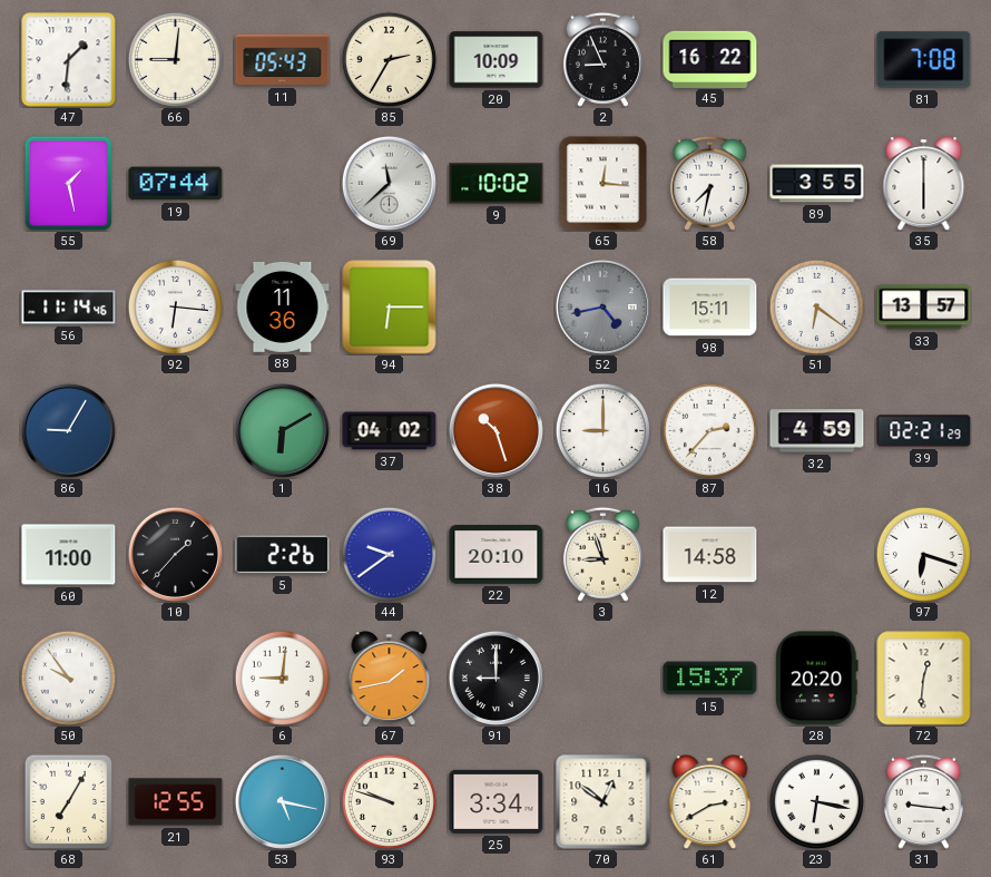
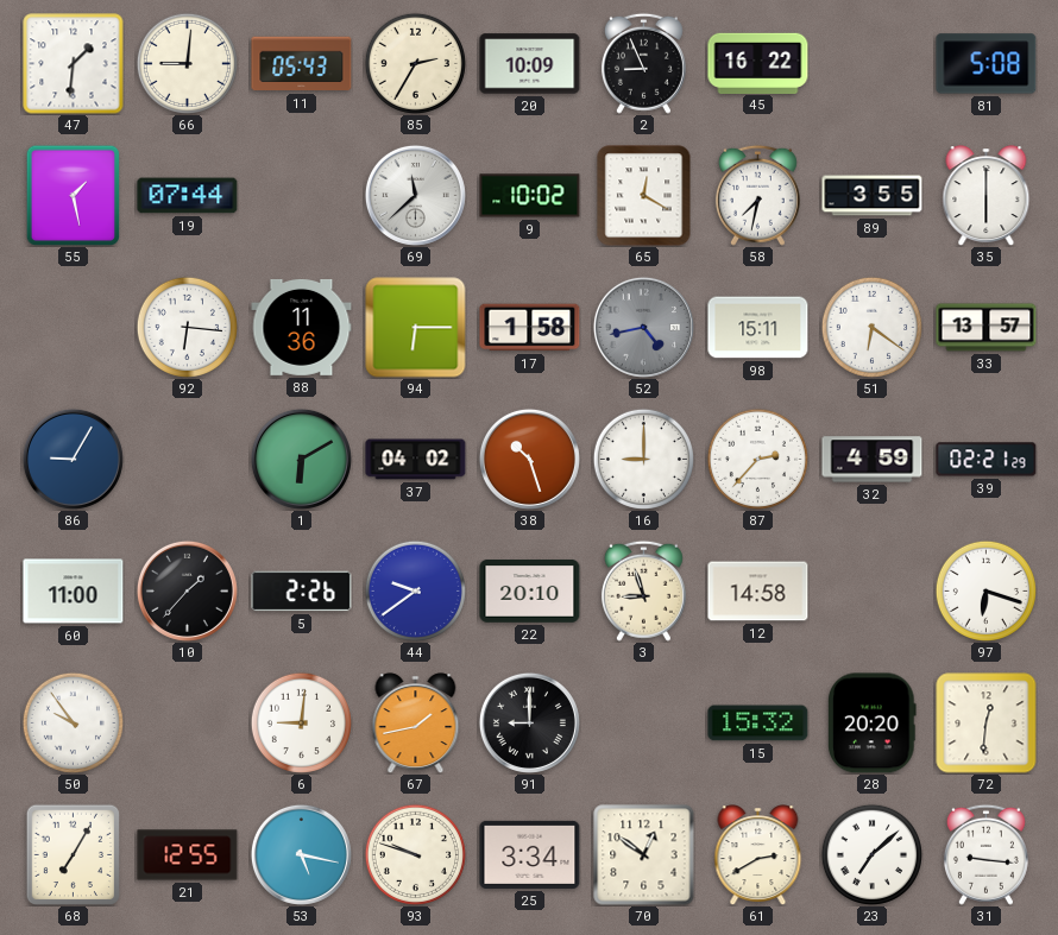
81: 7:08 -> 5:08 (987, 64)
65: 12:16 -> 12:20 (644, 196)
56: 11:14 -> none (69, 308)
17: none -> 1:58 (530, 328)
15: 15:37 -> 15:32 (758, 724)
23: 6:17 -> 7:08 (871, 854)
